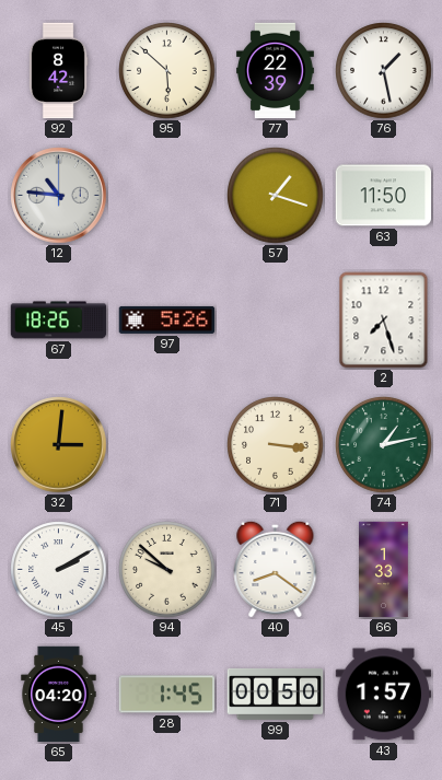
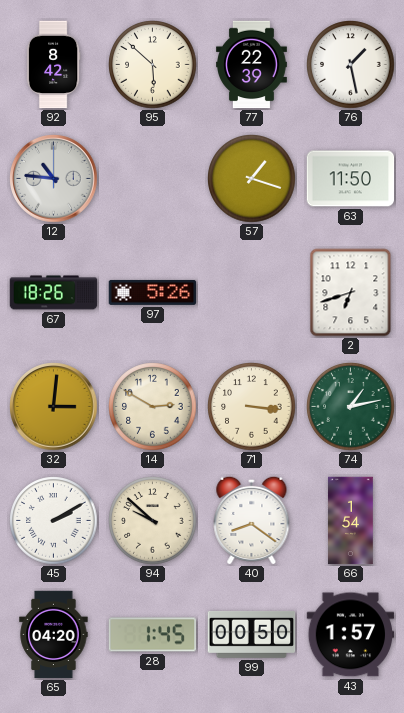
2: 7:27 -> 6:42 (351, 293)
14: none -> 2:50 (153, 407)
66: 1:33 -> 1:54 (351, 521)
